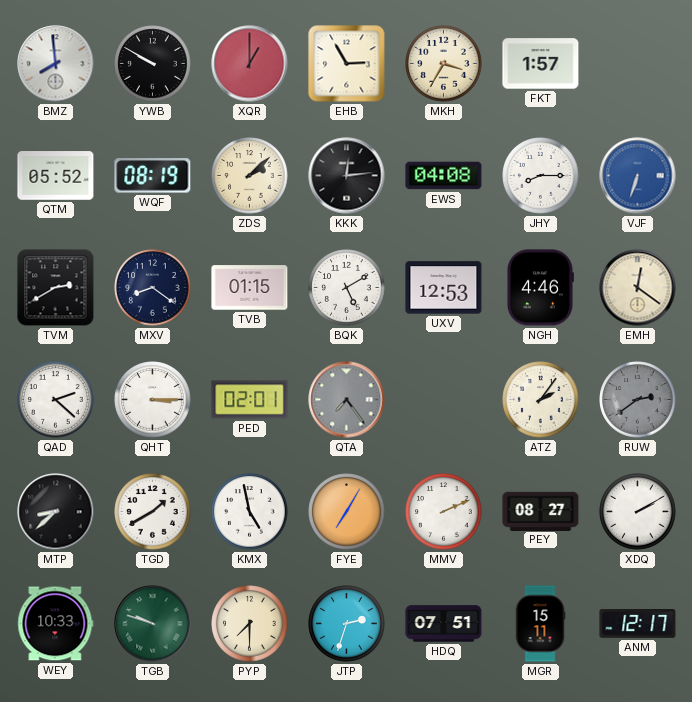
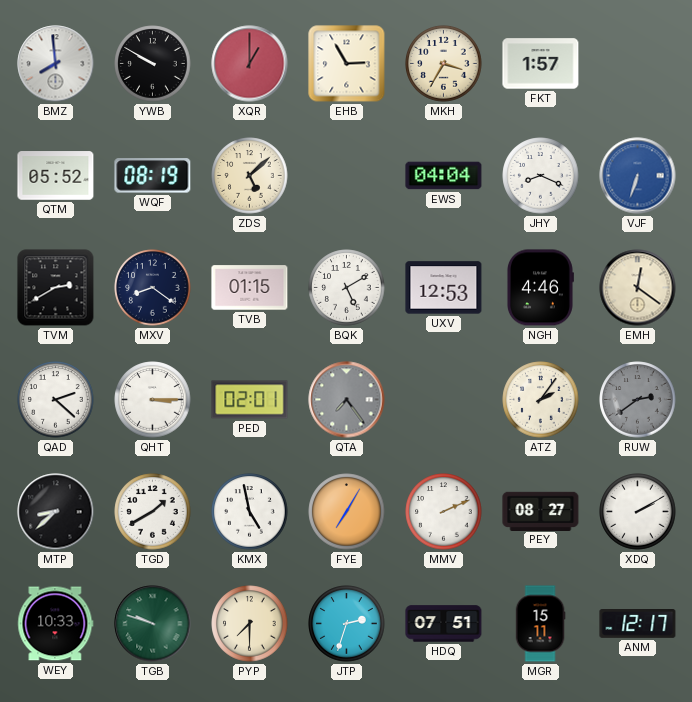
ZDS: 2:08 -> 5:08 (250, 176)
KKK: 12:14 -> none (347, 176)
EWS: 04:08 -> 04:04 (444, 176)
JHY: 8:15 -> 8:19 (541, 176)
